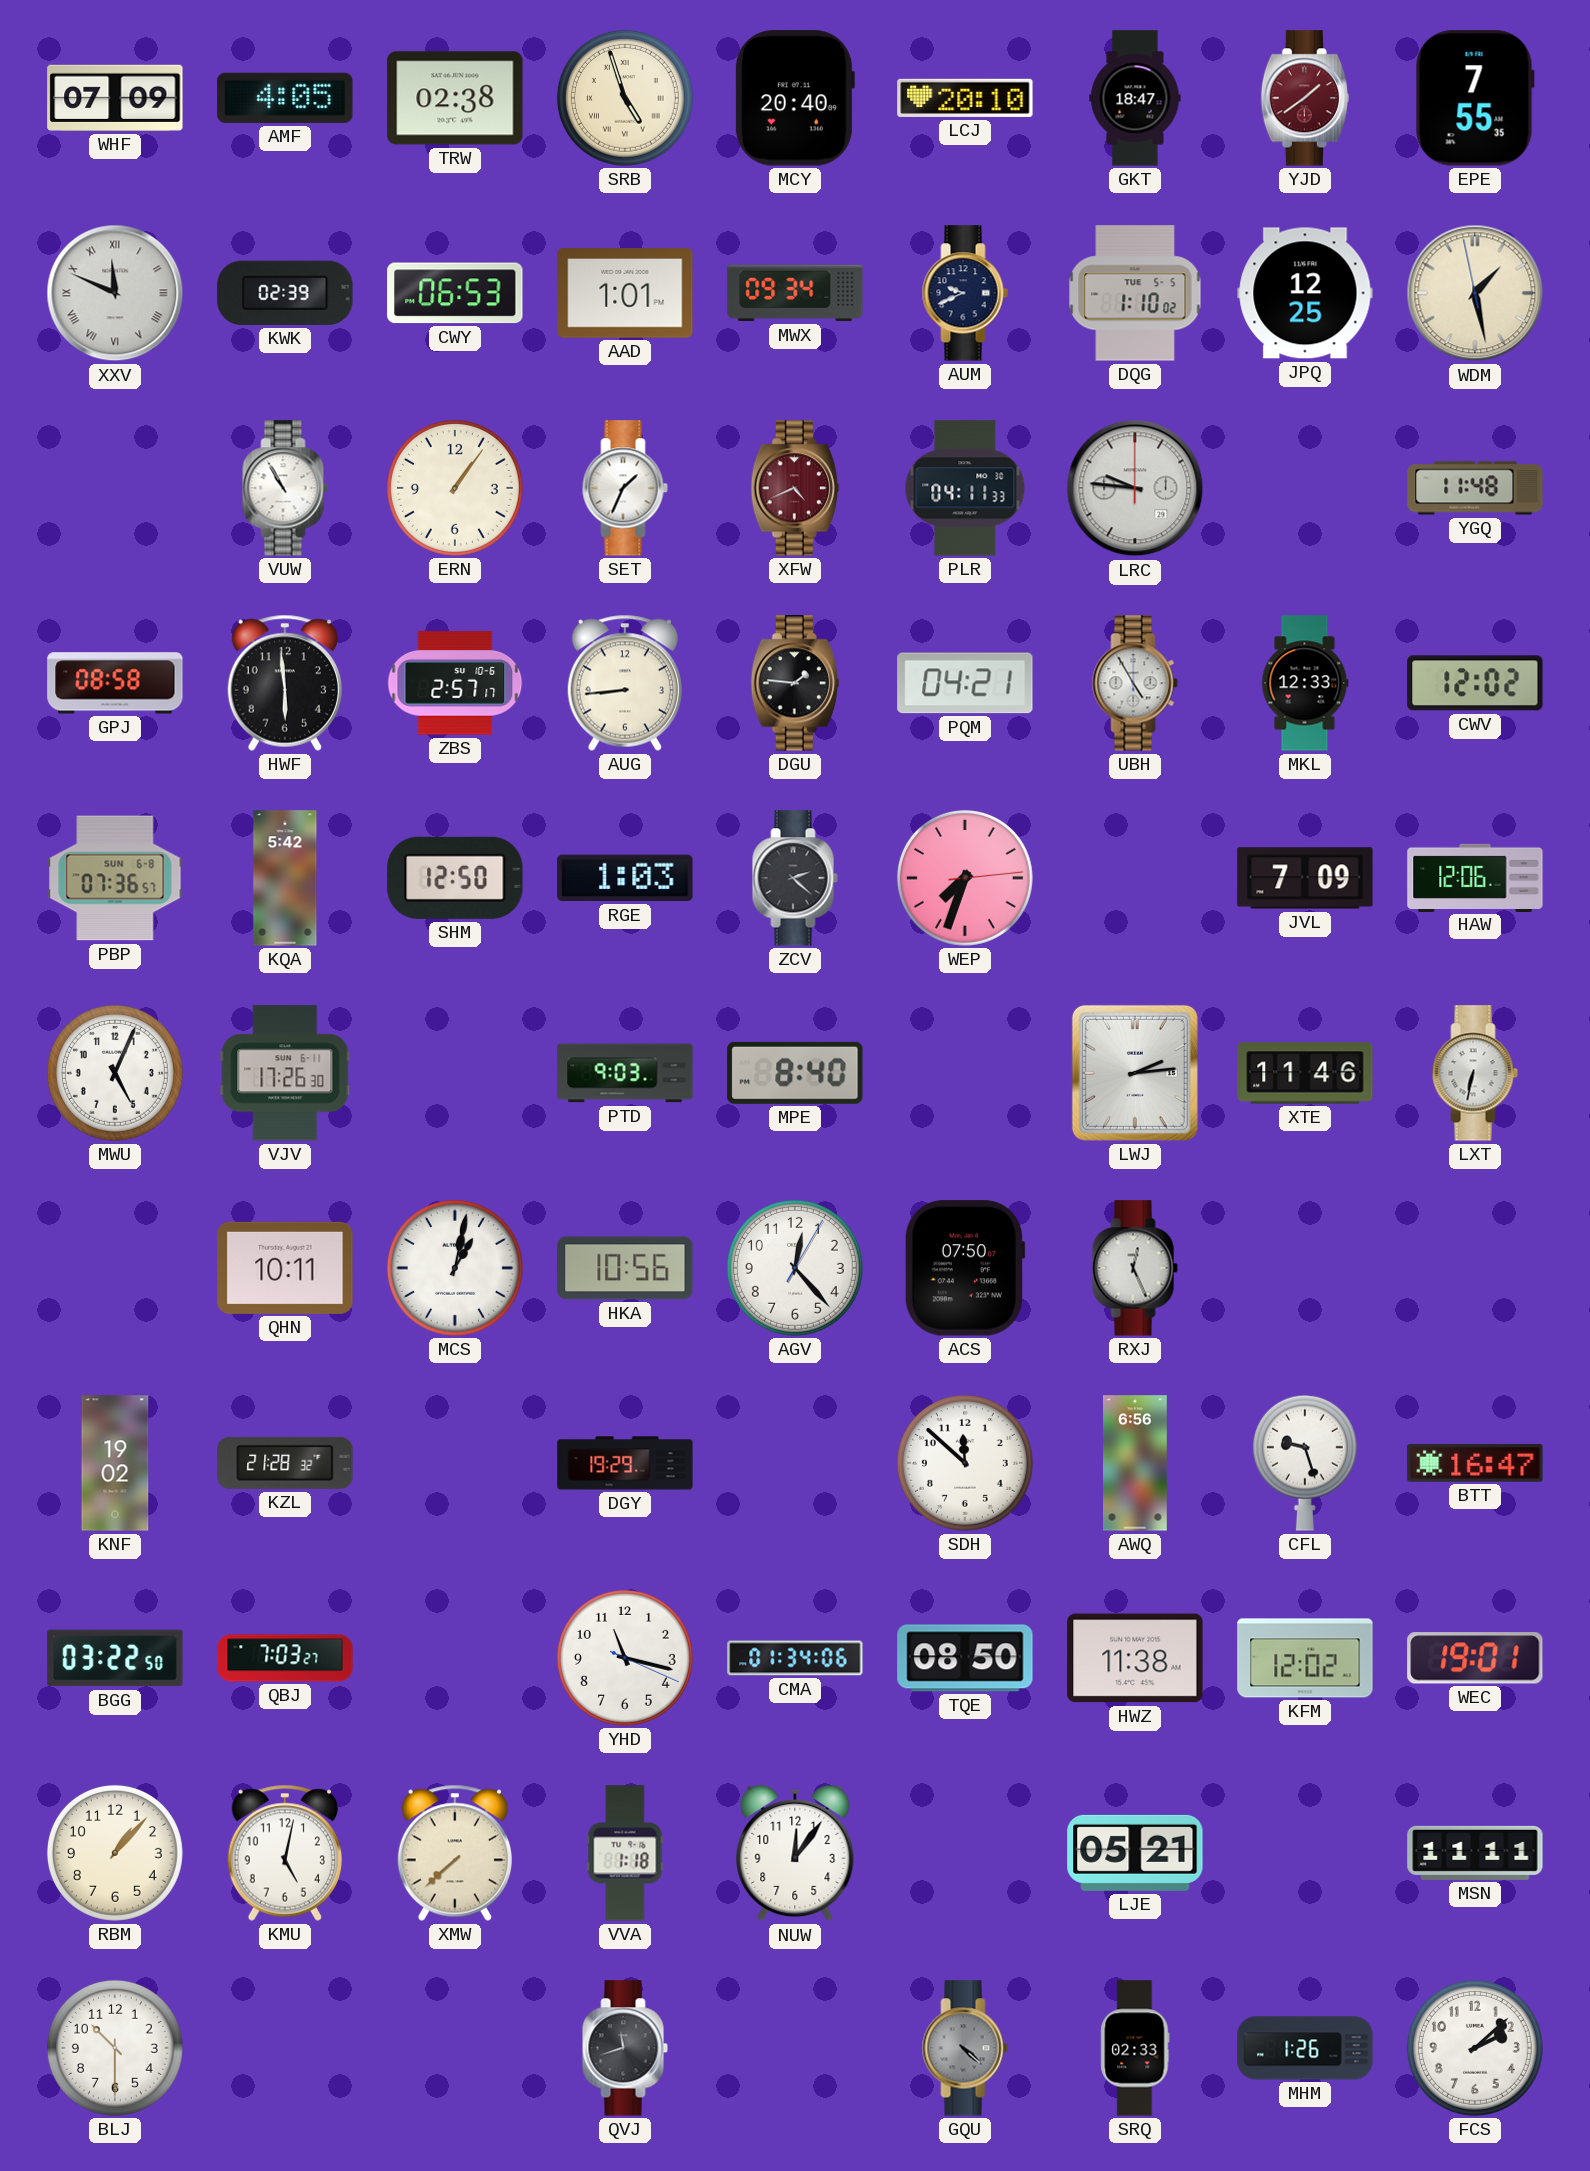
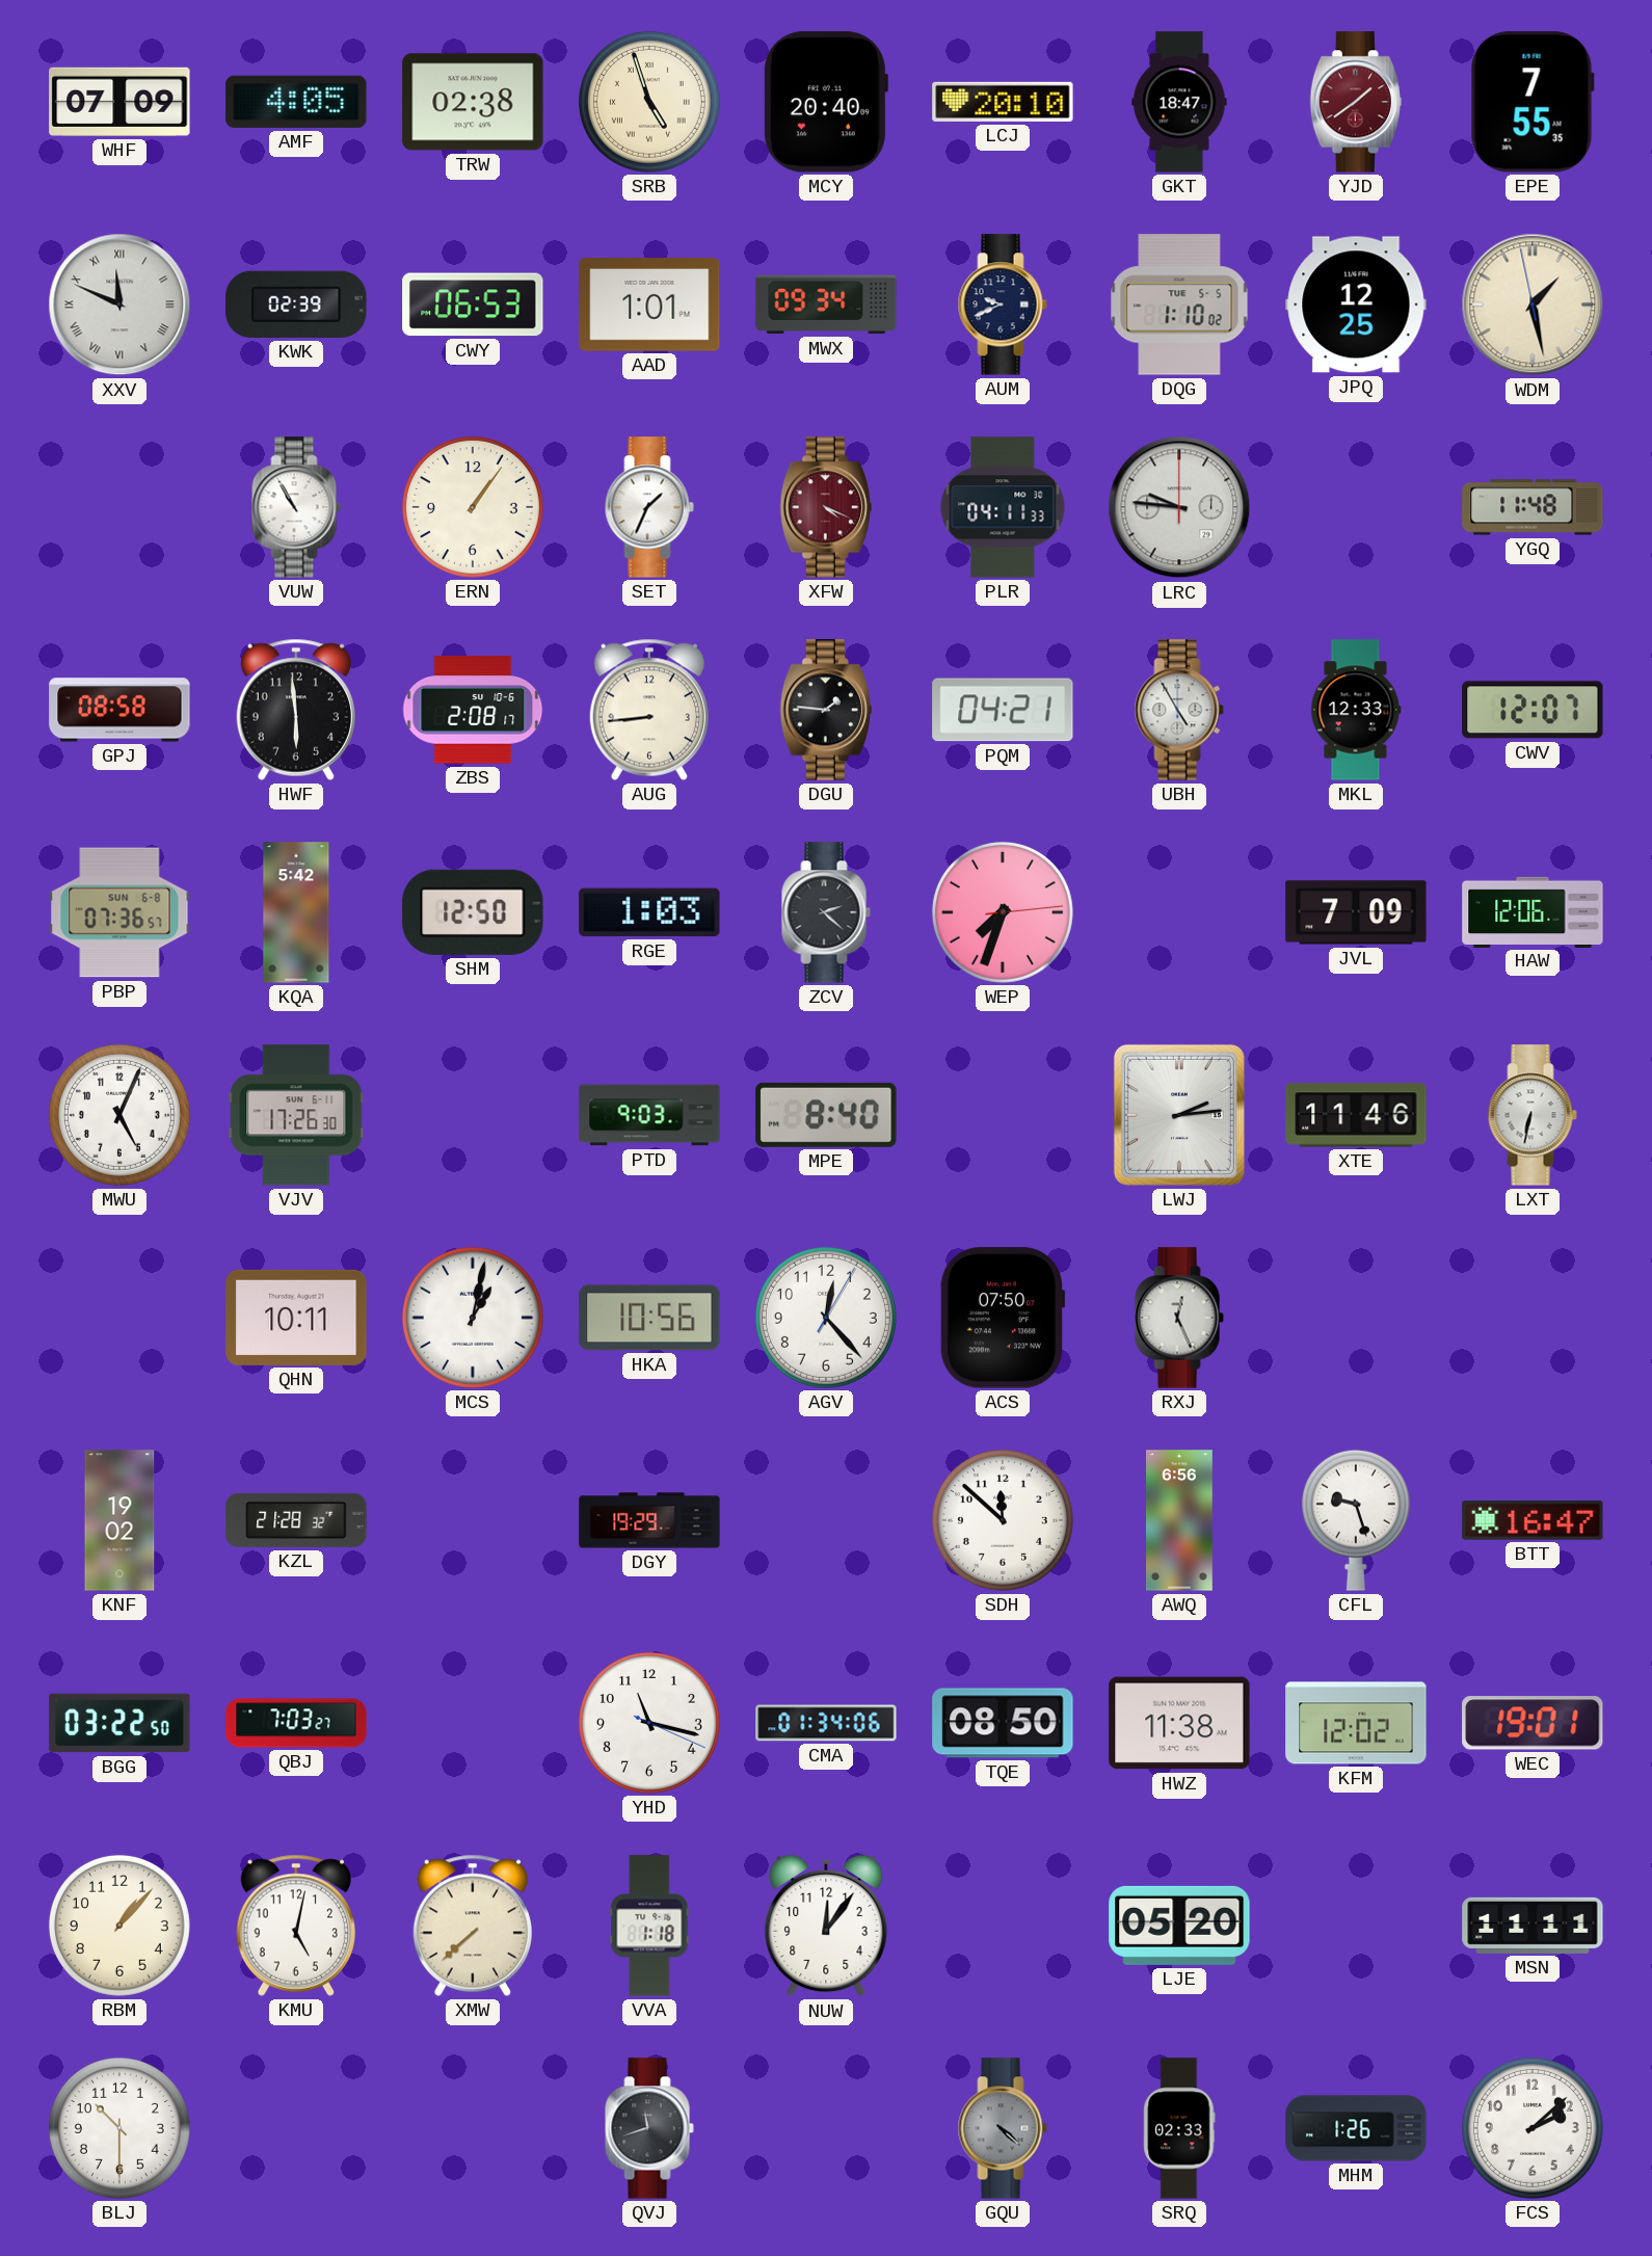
XFW: 4:41 -> 4:19 (826, 507)
ZBS: 2:57 -> 2:08 (473, 710)
CWV: 12:02 -> 12:07 (1533, 710)
LJE: 05:21 -> 05:20 (1179, 1926)
